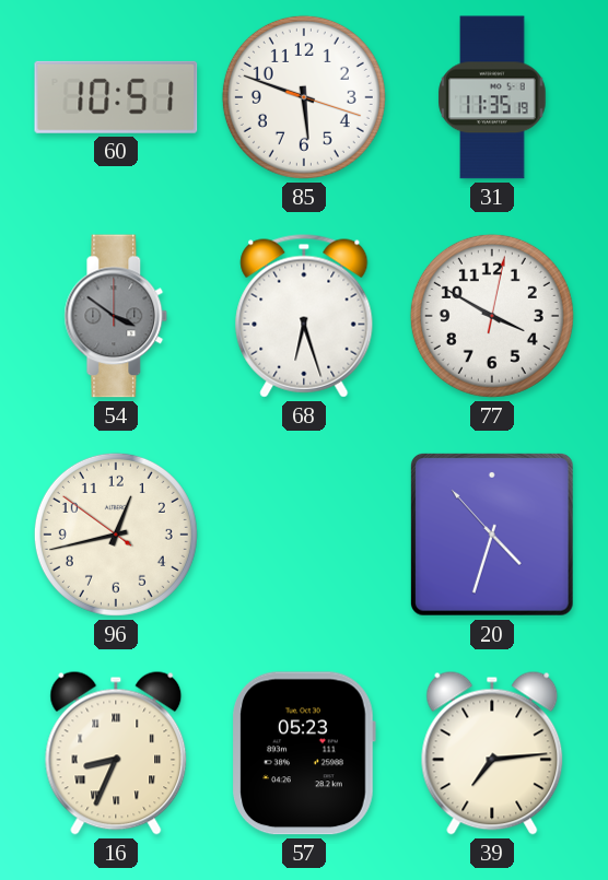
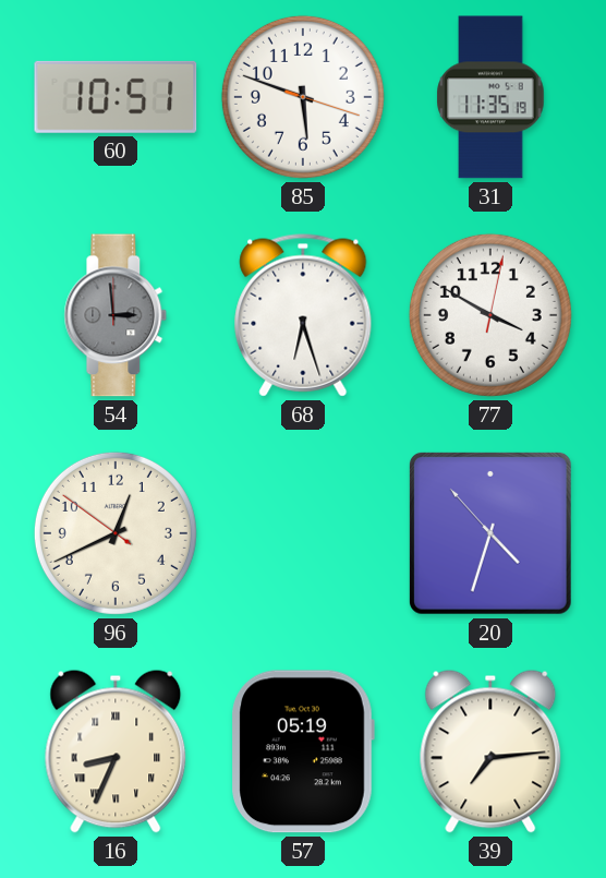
54: 3:51 -> 2:59 (116, 315)
96: 12:42 -> 12:40 (116, 533)
57: 05:23 -> 05:19 (303, 751)
